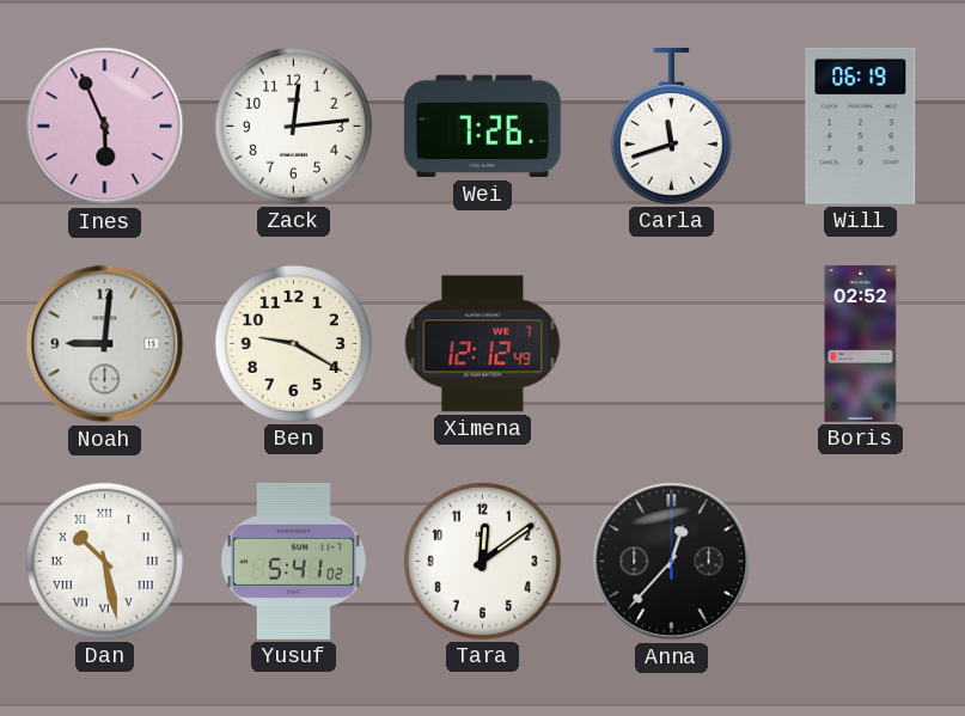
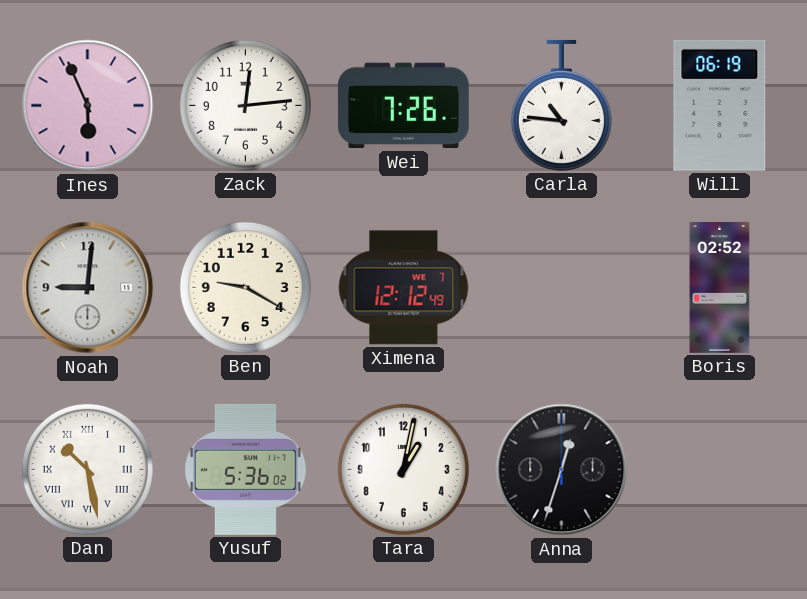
Carla: 11:42 -> 10:46 (561, 105)
Yusuf: 5:41 -> 5:36 (246, 469)
Tara: 12:09 -> 1:02 (403, 469)
Anna: 12:37 -> 12:33 (562, 470)
